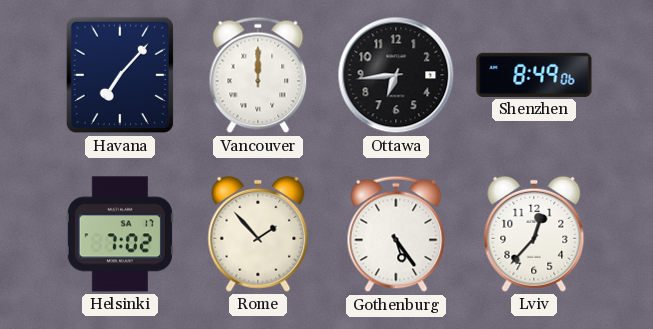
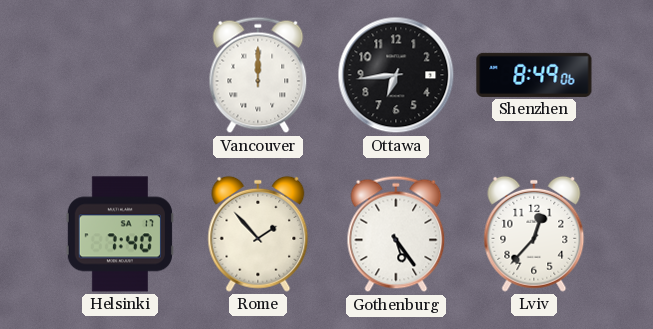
Havana: 7:07 -> none (119, 75)
Helsinki: 7:02 -> 7:40 (120, 234)
